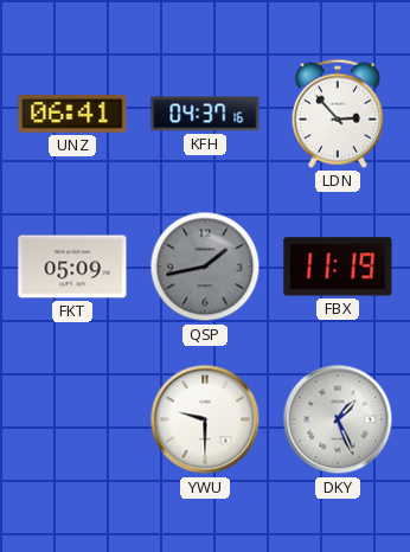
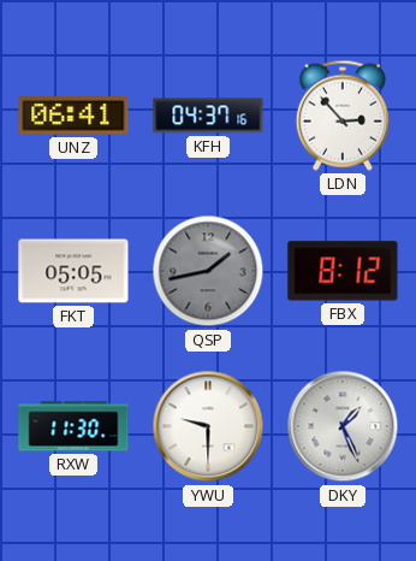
FKT: 05:09 -> 05:05 (73, 271)
FBX: 11:19 -> 8:12 (343, 271)
RXW: none -> 11:30 (73, 426)
